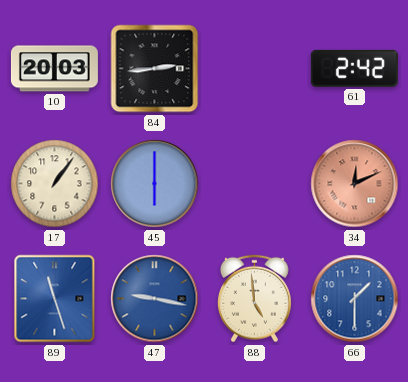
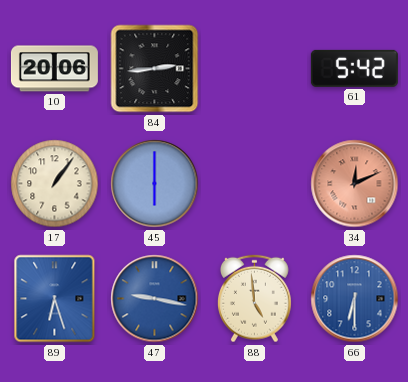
10: 20:03 -> 20:06 (54, 69)
61: 2:42 -> 5:42 (354, 68)
89: 11:27 -> 6:27 (55, 299)
66: 1:30 -> 6:30 (355, 299)
